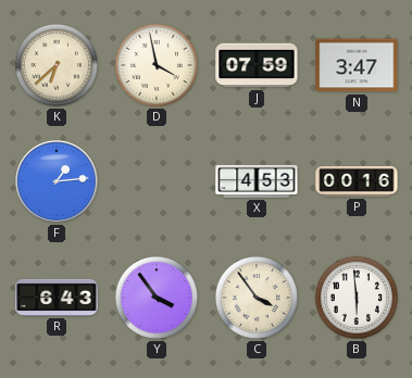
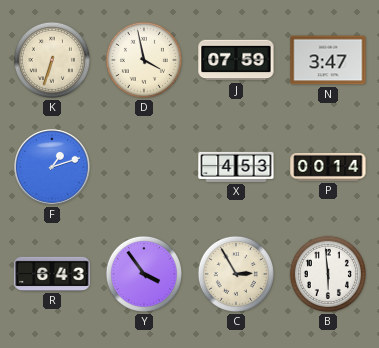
K: 6:38 -> 6:33 (52, 60)
F: 1:14 -> 1:12 (52, 167)
P: 00:16 -> 00:14 (328, 167)
C: 3:54 -> 2:55 (236, 274)
